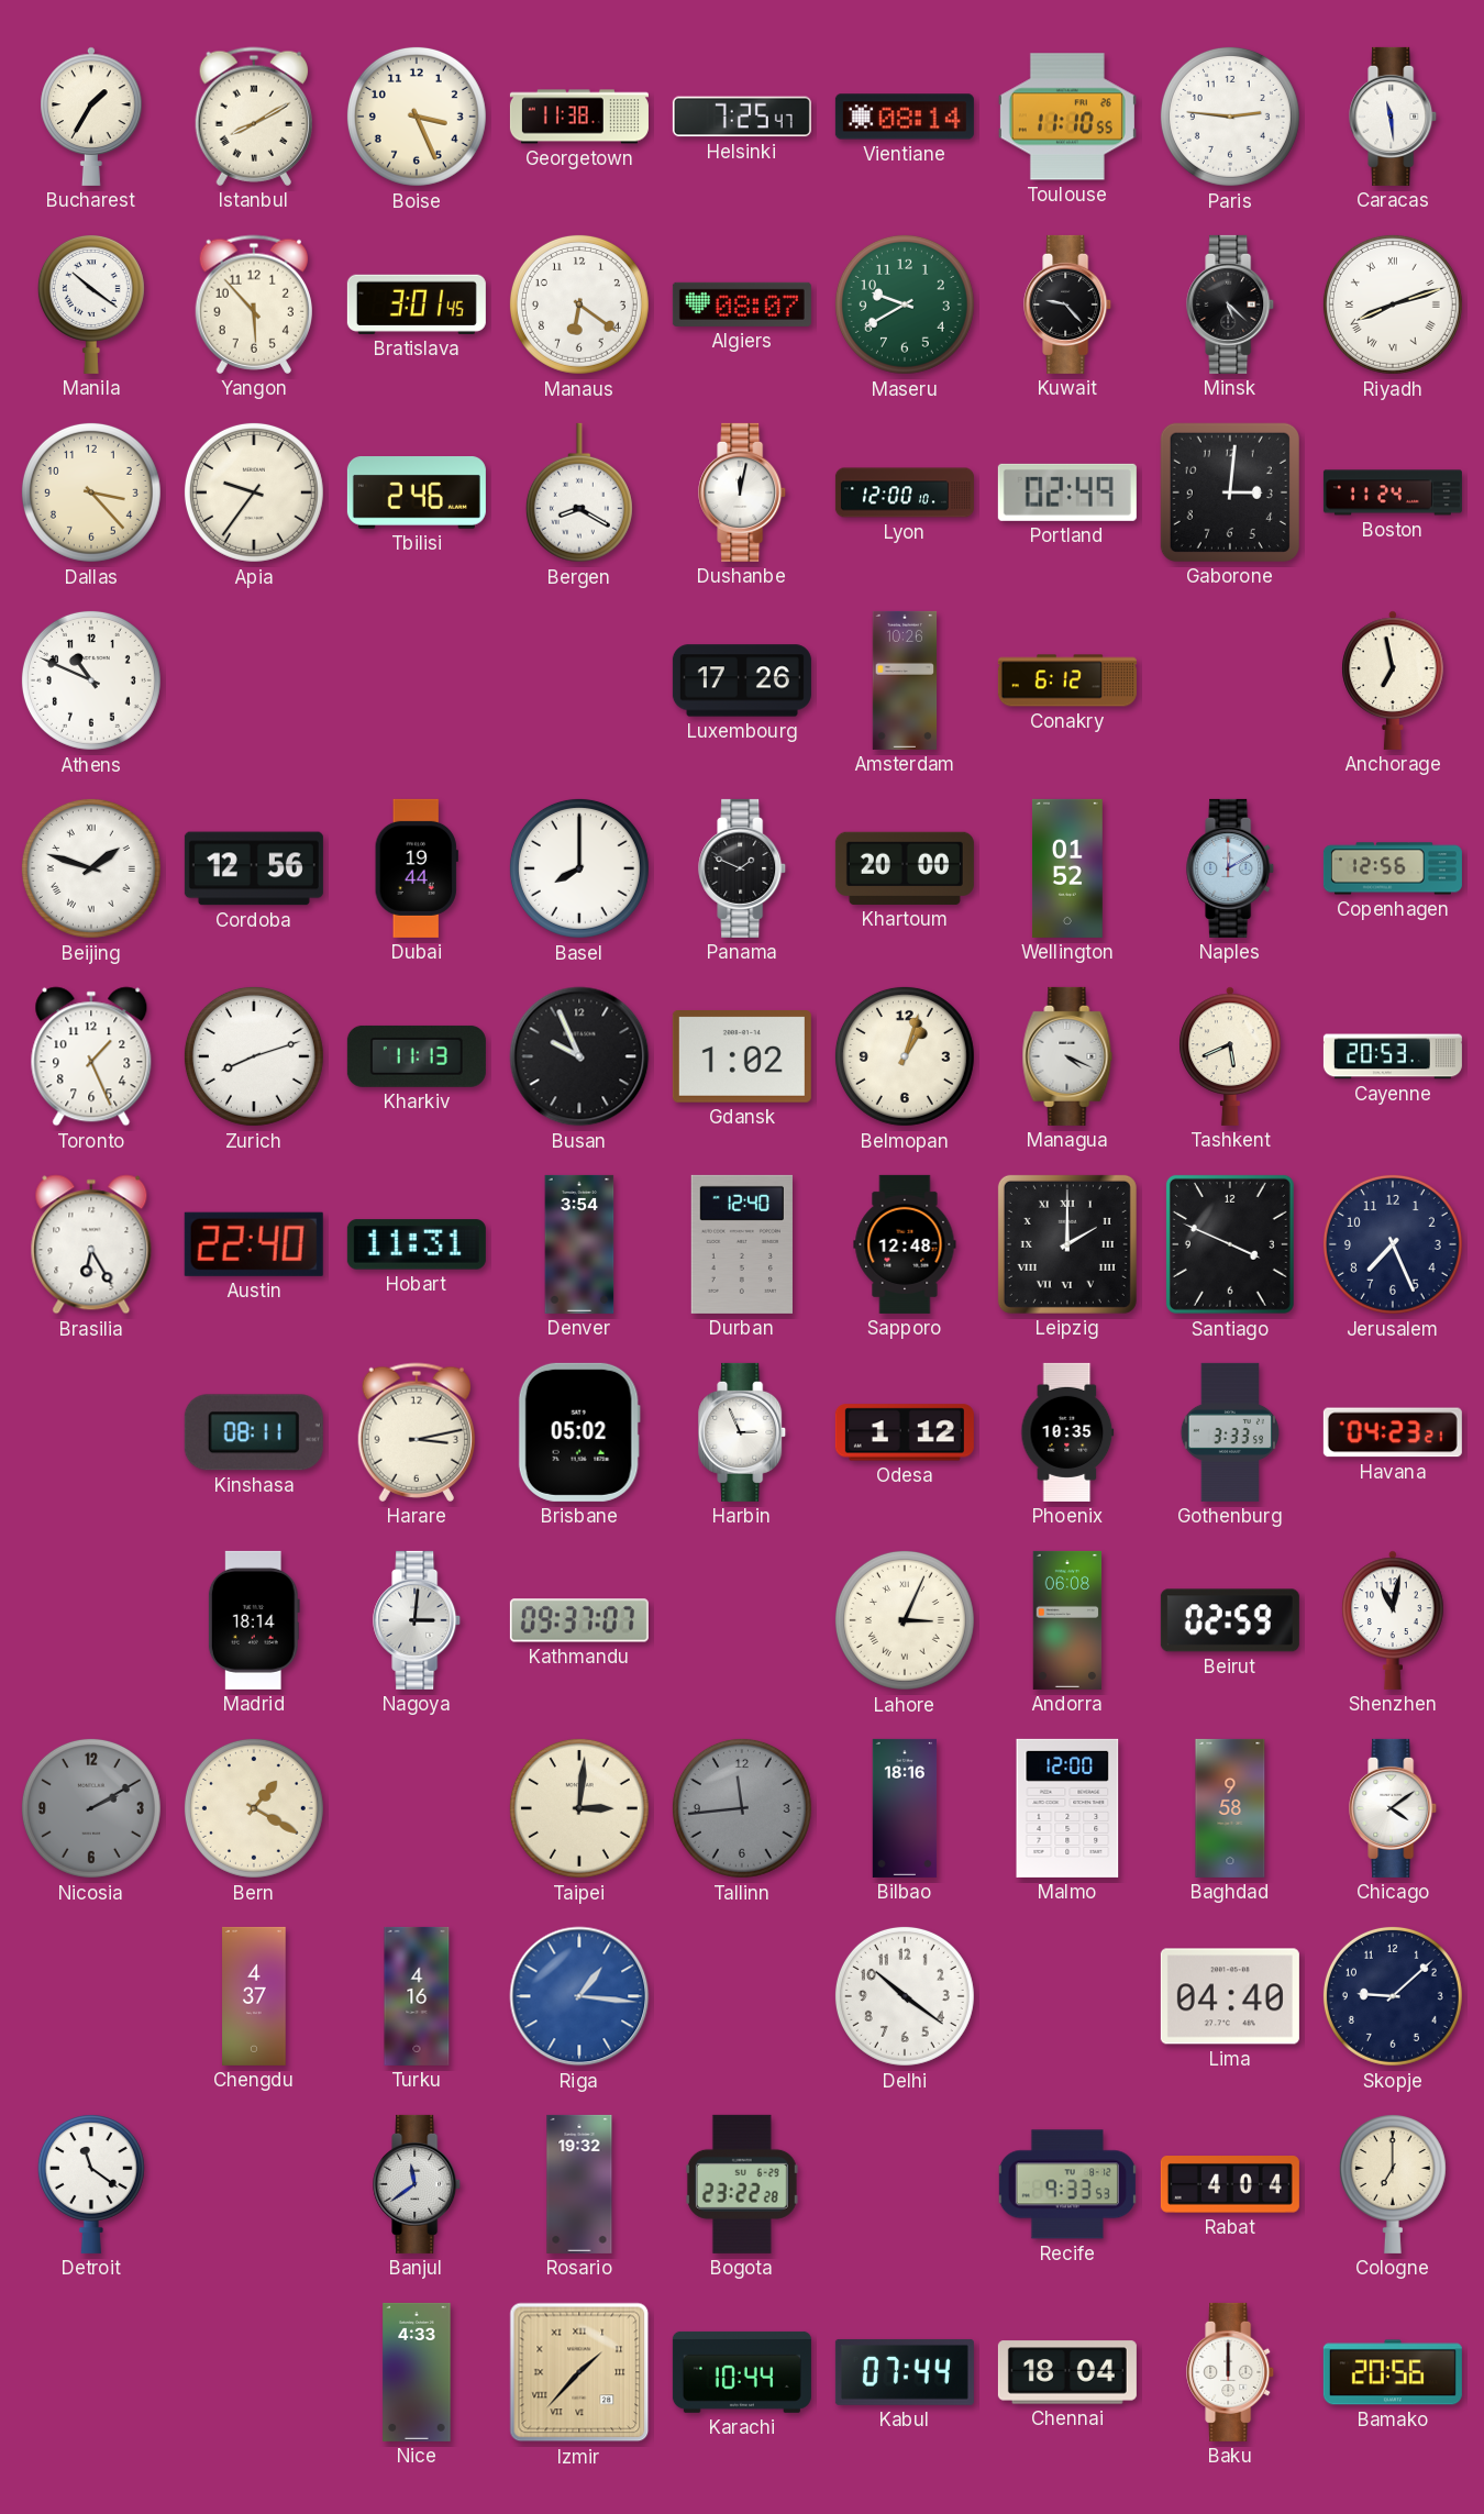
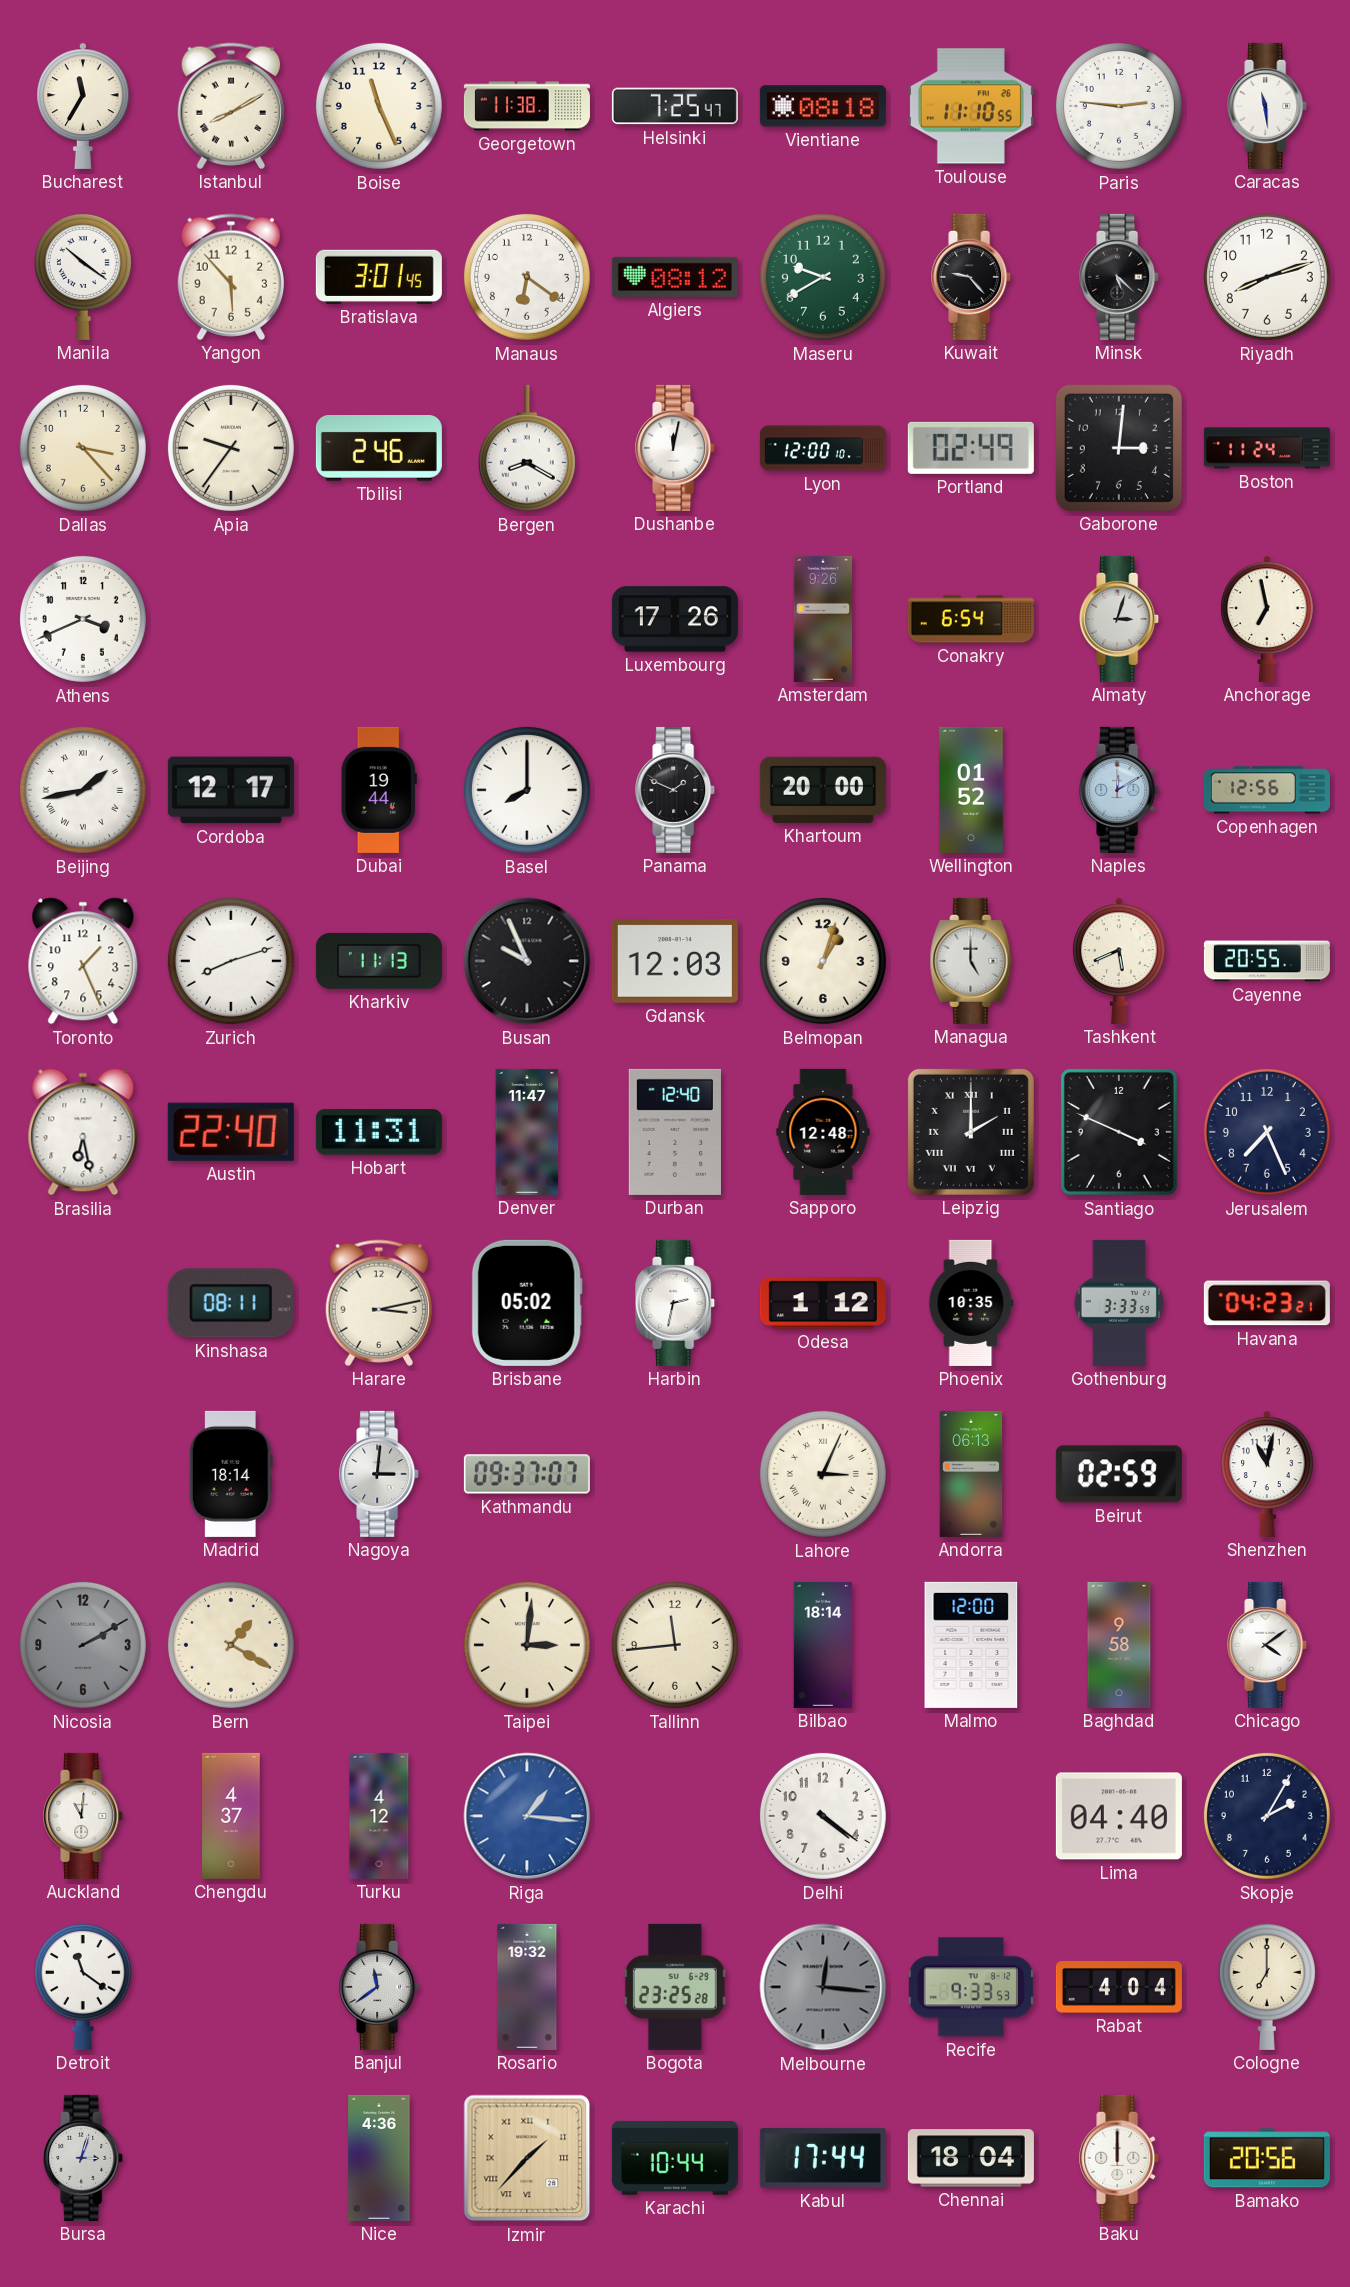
Bucharest: 1:35 -> 11:35 (83, 106)
Boise: 3:26 -> 11:26 (379, 106)
Vientiane: 08:14 -> 08:18 (823, 106)
Algiers: 08:07 -> 08:12 (675, 277)
Riyadh numerals: Roman -> Arabic (1267, 277)
Athens: 10:49 -> 3:41 (83, 619)
Amsterdam: 10:26 -> 9:26 (823, 619)
Conakry: 6:12 -> 6:54 (971, 619)
Almaty: none -> 3:03 (1120, 619)
Beijing: 1:48 -> 1:43 (83, 790)
Cordoba: 12:56 -> 12:17 (231, 790)
Gdansk: 1:02 -> 12:03 (675, 962)
Managua: 4:19 -> 5:00 (971, 961)
Cayenne: 20:53 -> 20:55 (1267, 961)
Brasilia: 6:25 -> 6:28 (83, 1132)
Denver: 3:54 -> 11:47 (527, 1132)
Harbin: 2:56 -> 2:32 (676, 1303)
Andorra: 06:08 -> 06:13 (971, 1474)
Tallinn dial: grey -> cream (675, 1645)
Bilbao: 18:16 -> 18:14 (823, 1645)
Auckland: none -> 11:01 (84, 1816)
Turku: 4:16 -> 4:12 (379, 1816)
Delhi: 10:21 -> 4:21 (823, 1816)
Skopje: 9:08 -> 2:05 (1267, 1816)
Bogota: 23:22 -> 23:25 (675, 1987)
Melbourne: none -> 12:16 (823, 1987)
Bursa: none -> 3:03 (84, 2158)
Nice: 4:33 -> 4:36 (379, 2158)
Kabul: 07:44 -> 17:44 (823, 2158)
